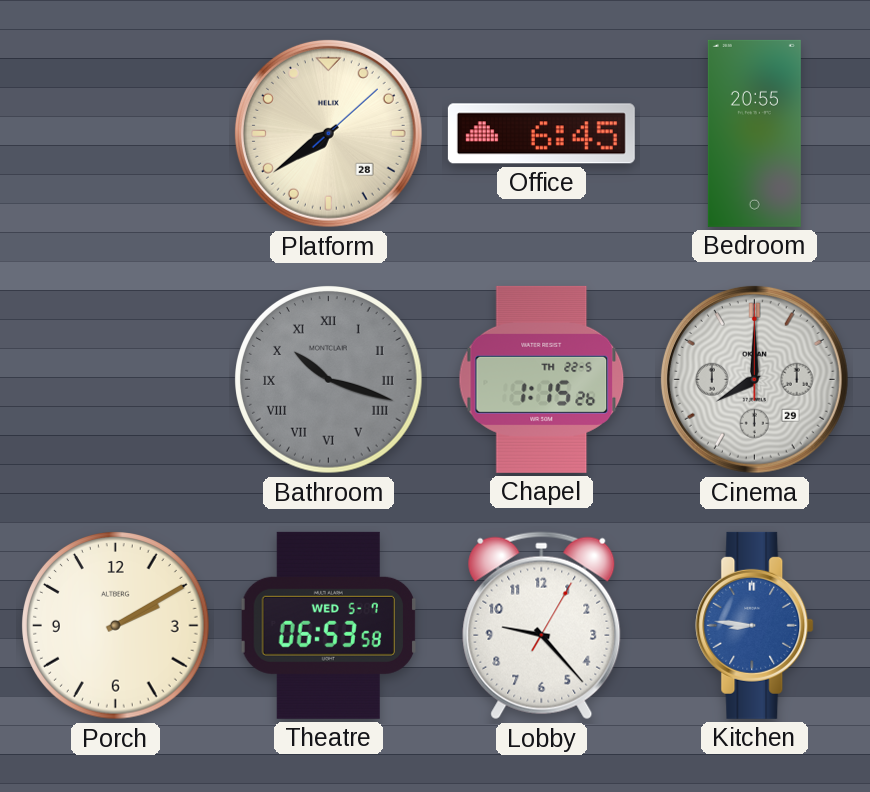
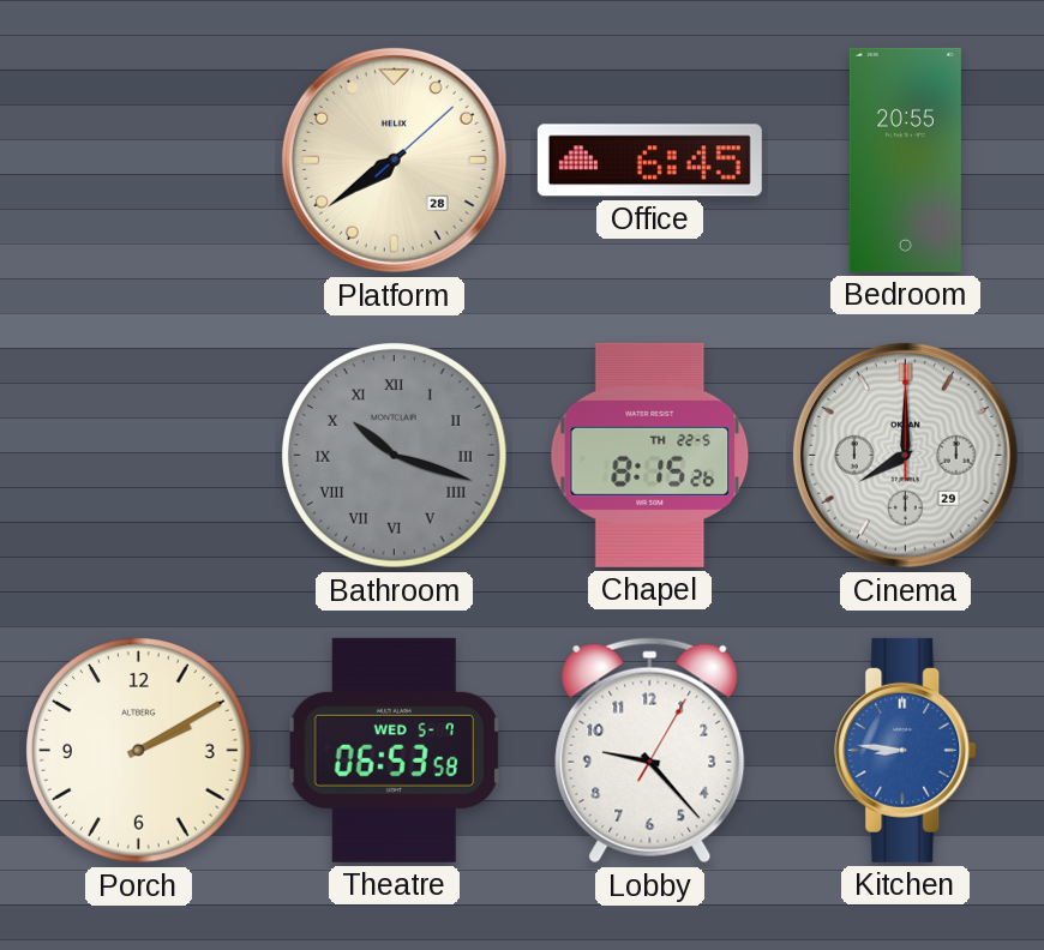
Chapel: 1:15 -> 8:15 (650, 455)
